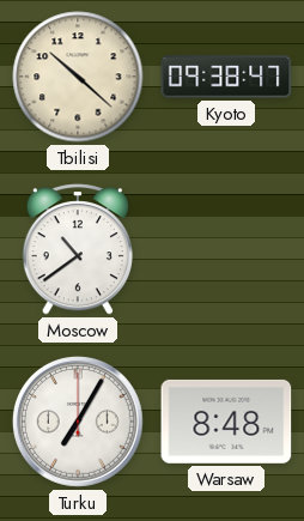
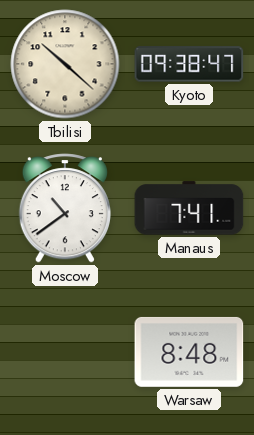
Manaus: none -> 7:41 (189, 208)
Turku: 7:05 -> none (78, 422)
